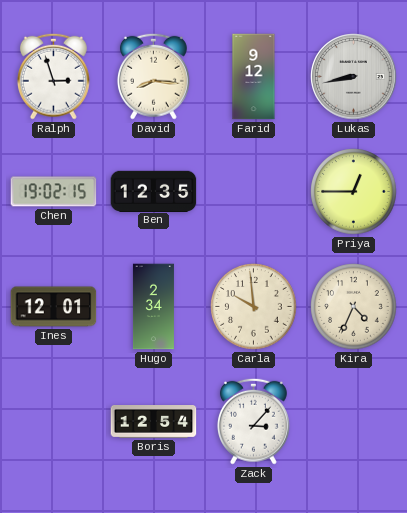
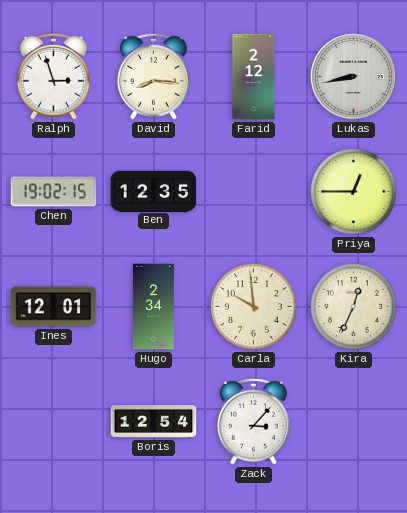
Farid: 9:12 -> 2:12 (254, 77)
Kira: 4:34 -> 12:34 (354, 307)
